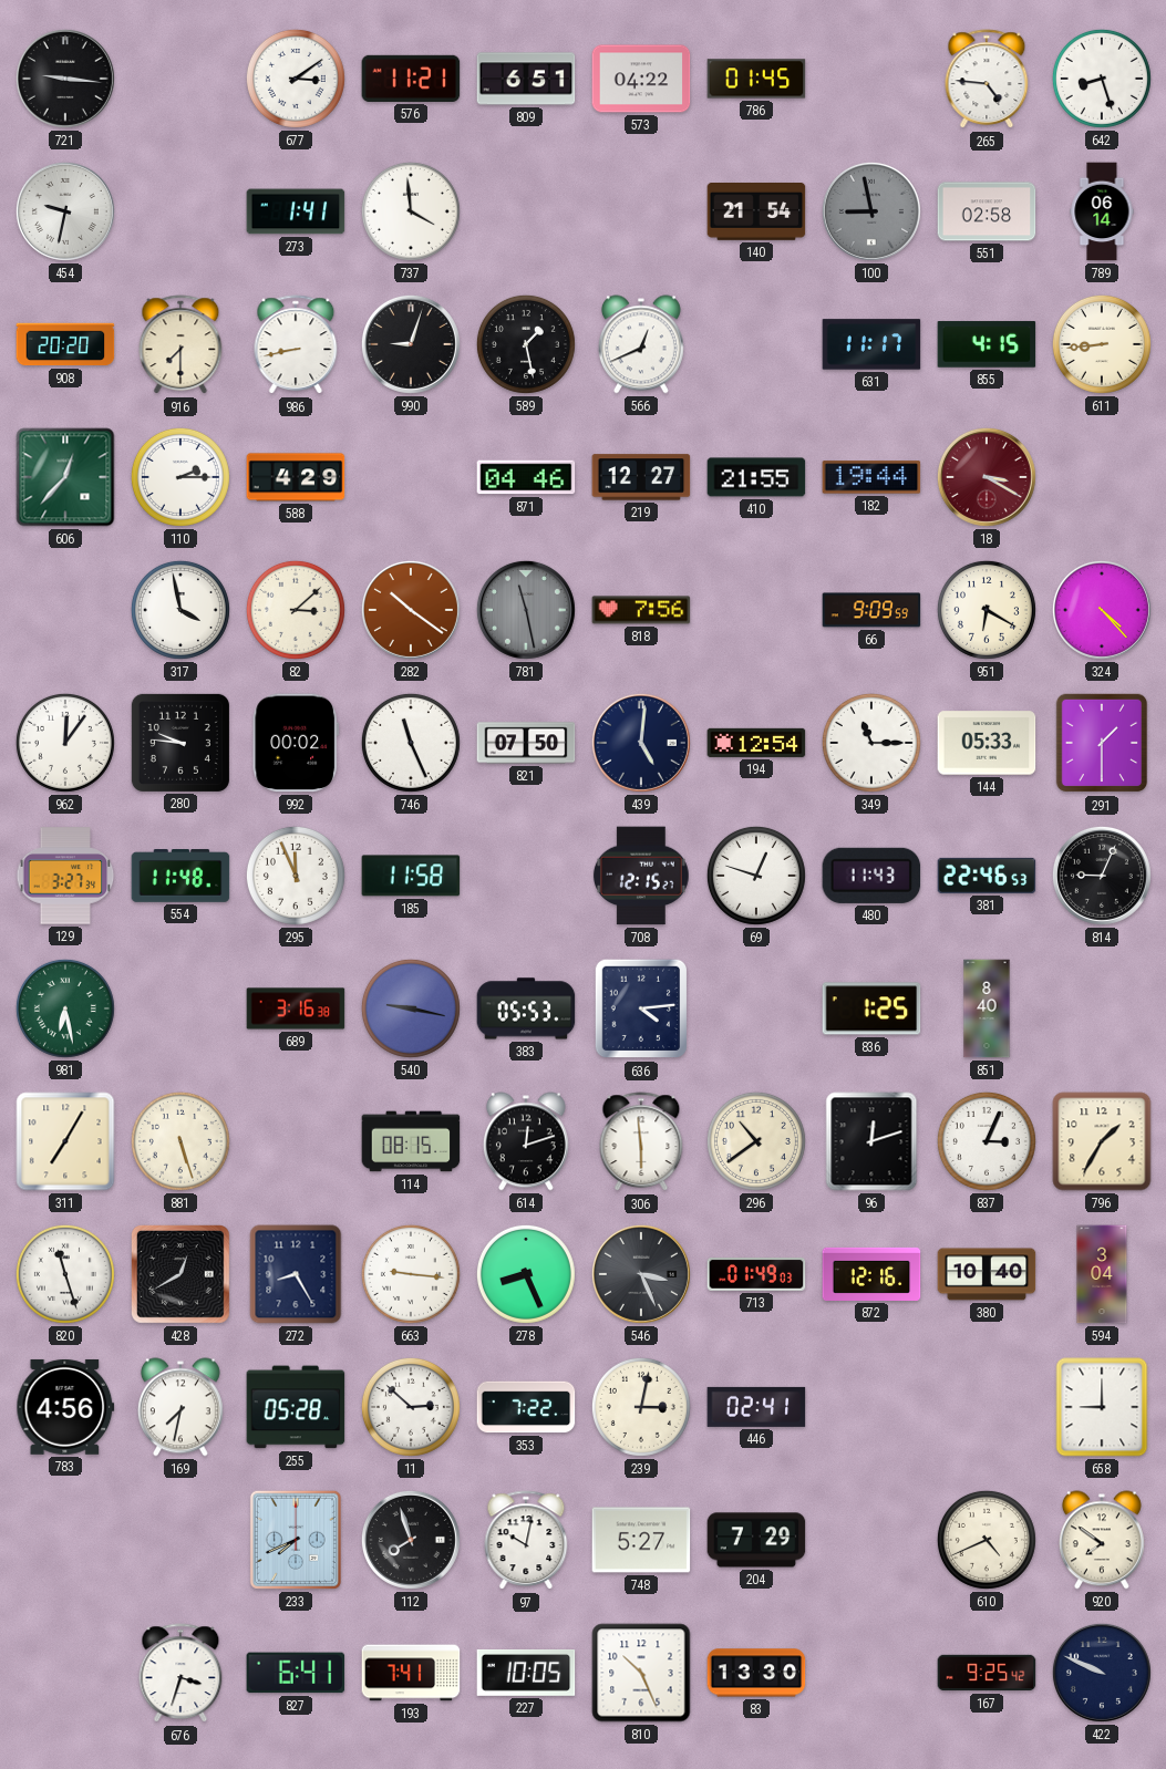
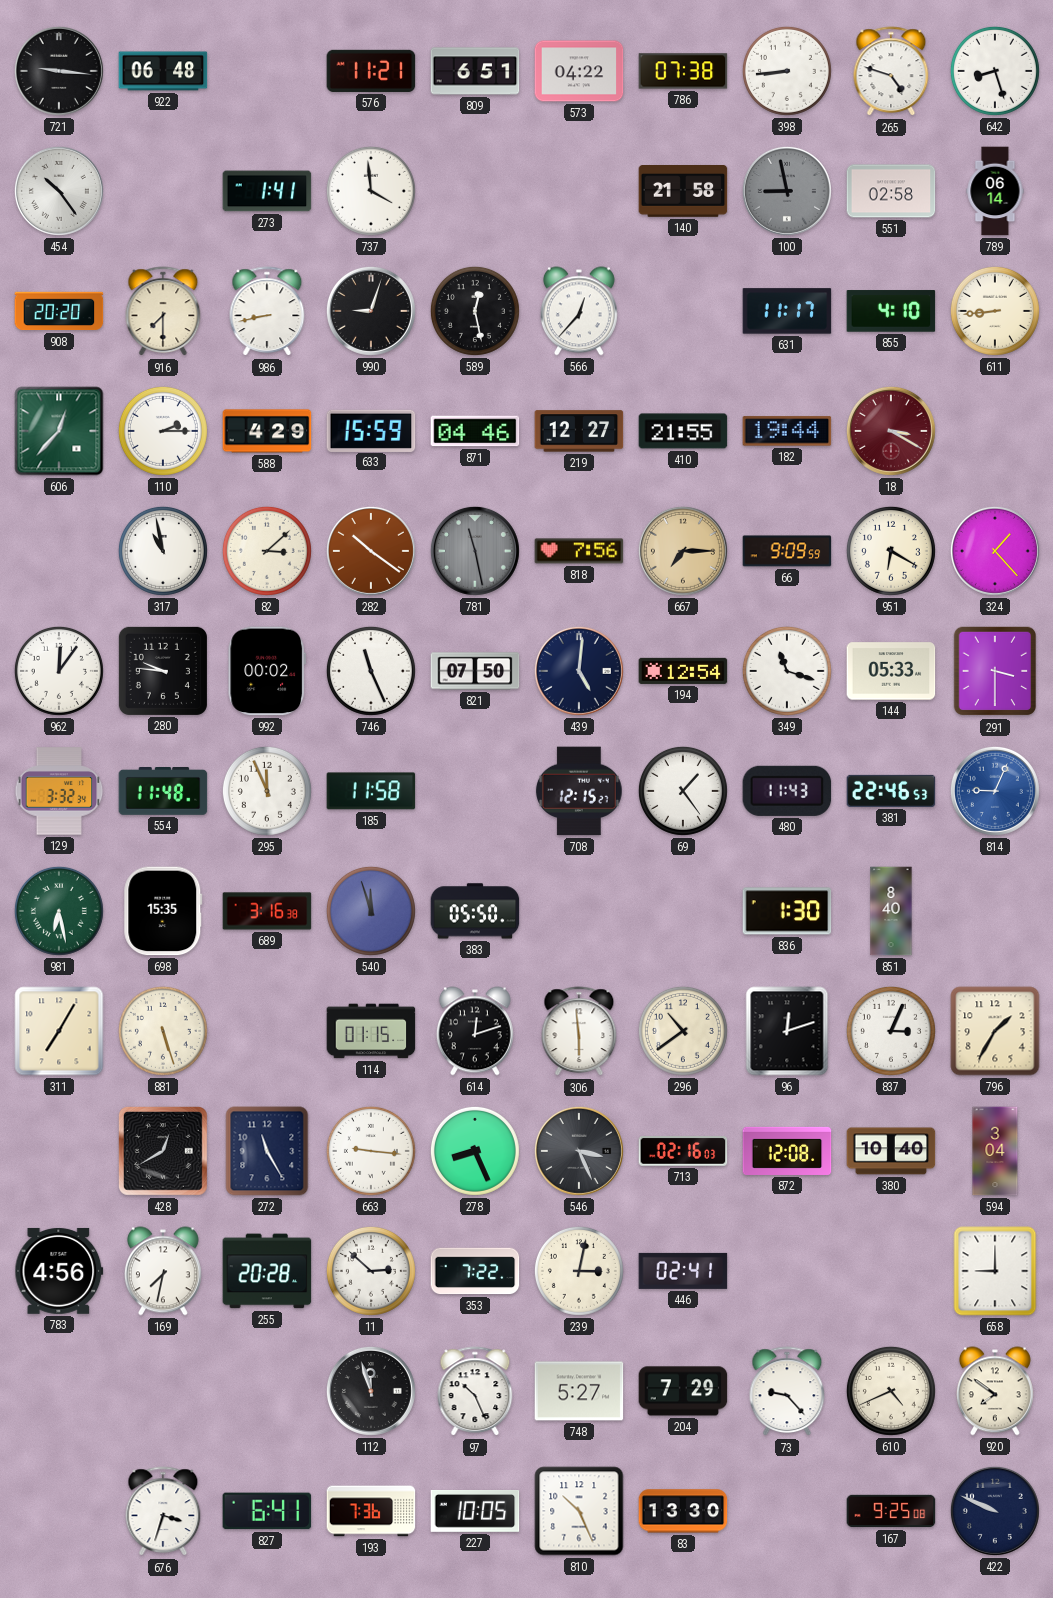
922: none -> 06:48 (163, 71)
677: 3:09 -> none (296, 79)
786: 01:45 -> 07:38 (683, 71)
398: none -> 8:44 (787, 71)
265: 4:46 -> 4:48 (891, 72)
454: 9:32 -> 10:24 (59, 191)
140: 21:54 -> 21:58 (683, 192)
589: 1:28 -> 12:28 (475, 311)
566: 12:41 -> 12:37 (579, 311)
855: 4:15 -> 4:10 (891, 311)
633: none -> 15:59 (371, 430)
317: 3:58 -> 10:58 (163, 551)
667: none -> 7:15 (683, 551)
324: 4:23 -> 1:23 (995, 551)
349: 11:15 -> 11:18 (787, 671)
291: 1:30 -> 3:30 (995, 671)
129: 3:27 -> 3:32 (59, 791)
69: 12:48 -> 1:24 (683, 791)
814 dial: black -> blue (995, 791)
698: none -> 15:35 (163, 911)
540: 9:17 -> 11:57 (371, 911)
383: 05:53 -> 05:50 (475, 911)
636: 4:14 -> none (641, 1008)
836: 1:25 -> 1:30 (787, 911)
114: 08:15 -> 01:15 (371, 1031)
820: 11:27 -> none (65, 1274)
272: 8:25 -> 11:25 (267, 1151)
713: 01:49 -> 02:16 (683, 1152)
872: 12:16 -> 12:08 (787, 1151)
255: 05:28 -> 20:28 (267, 1271)
233: 7:41 -> none (296, 1540)
112: 7:57 -> 11:57 (371, 1391)
97: 10:02 -> 10:26 (475, 1392)
73: none -> 9:23 (787, 1392)
193: 7:41 -> 7:36 (371, 1511)
167: 9:25:42 -> 9:25:08 (891, 1511)
